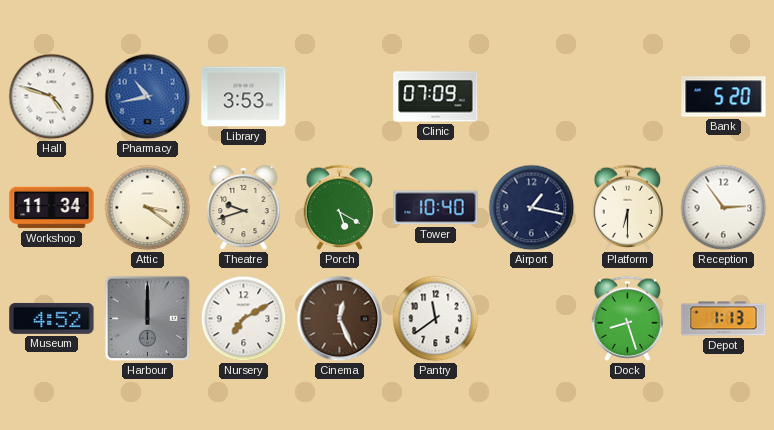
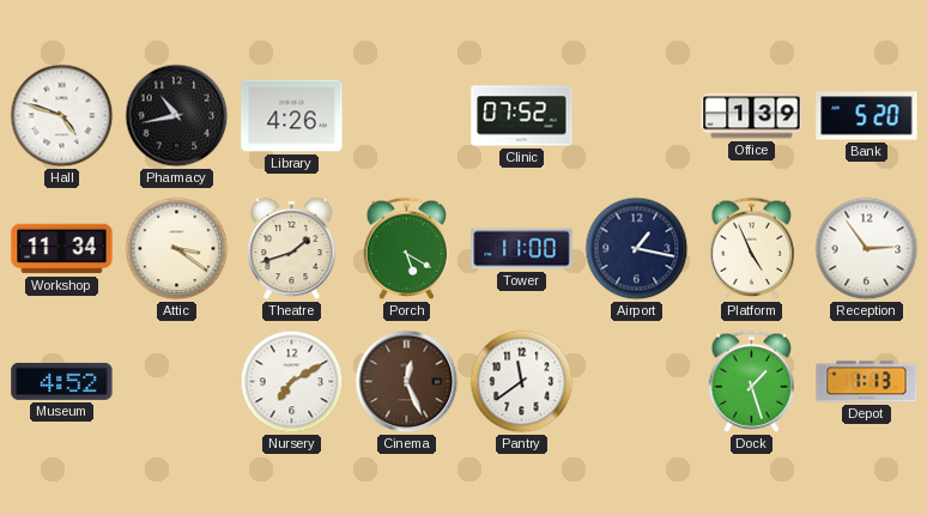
Pharmacy dial: blue -> black (177, 116)
Library: 3:53 -> 4:26 (292, 116)
Clinic: 07:09 -> 07:52 (522, 116)
Office: none -> 1:39 (752, 116)
Theatre: 9:42 -> 1:42 (292, 249)
Tower: 10:40 -> 11:00 (522, 249)
Platform: 6:30 -> 4:56 (752, 248)
Harbour: 12:00 -> none (148, 319)
Dock: 8:27 -> 1:27 (752, 381)
